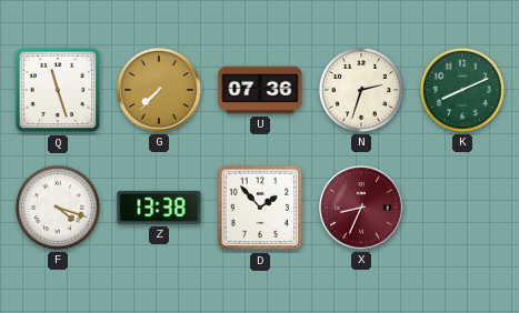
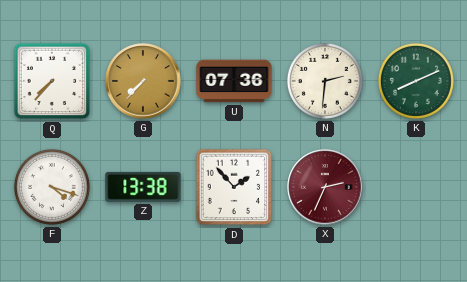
Q: 11:27 -> 7:37 (52, 81)
N: 2:33 -> 2:31 (325, 81)
X: 8:34 -> 2:34 (325, 187)
